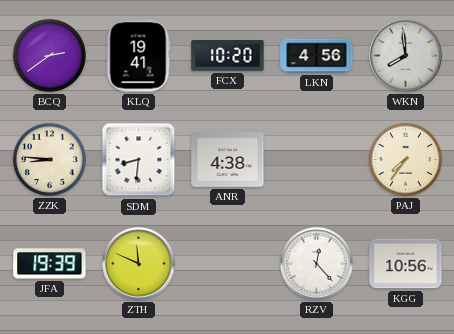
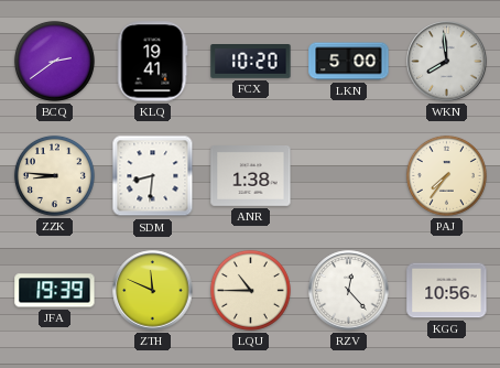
LKN: 4:56 -> 5:00 (349, 62)
ANR: 4:38 -> 1:38 (251, 176)
LQU: none -> 10:45 (250, 290)
